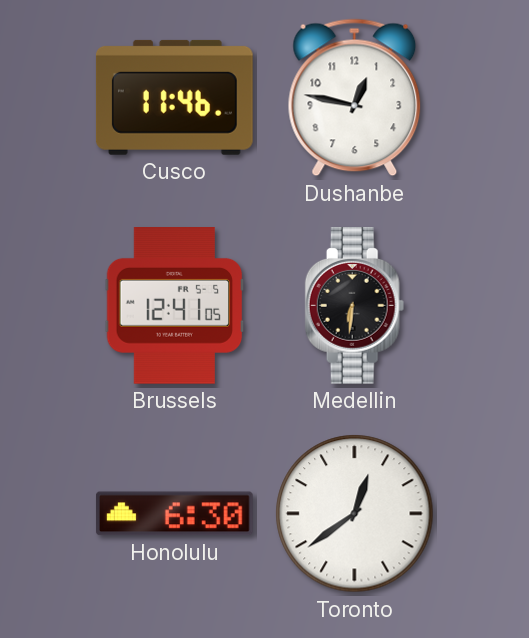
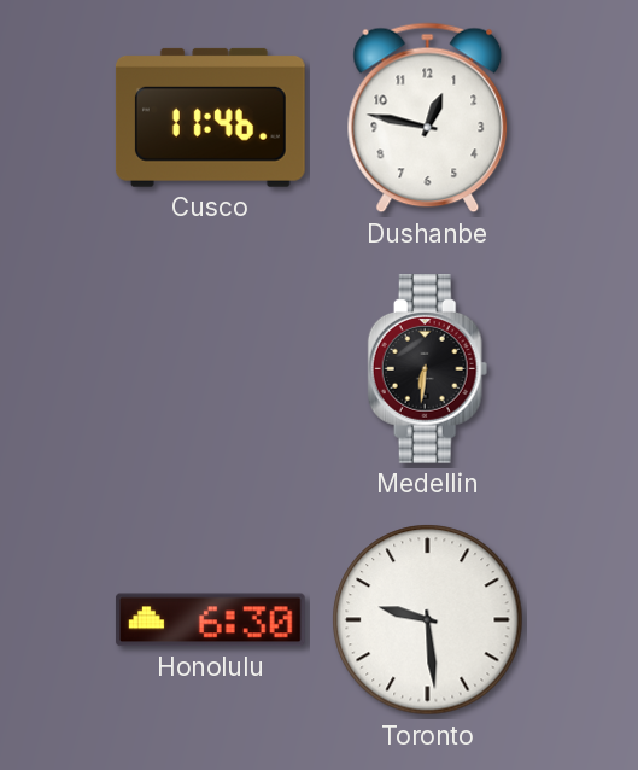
Brussels: 12:41 -> none (175, 306)
Toronto: 12:39 -> 9:29 (428, 620)
